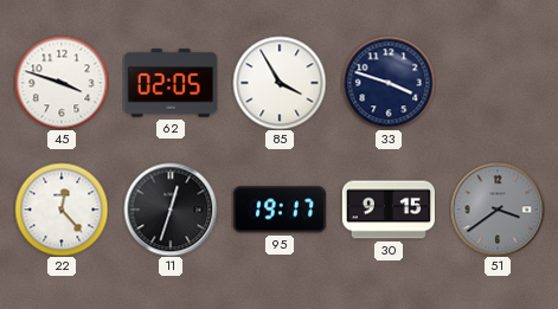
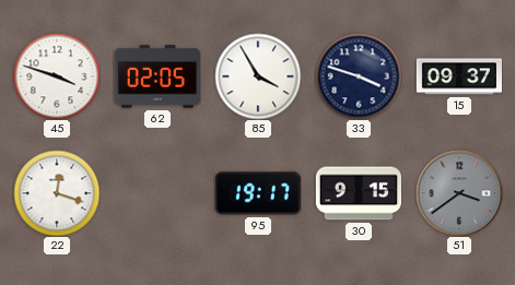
15: none -> 09:37 (458, 76)
22: 12:23 -> 12:18 (57, 193)
11: 12:33 -> none (171, 210)
